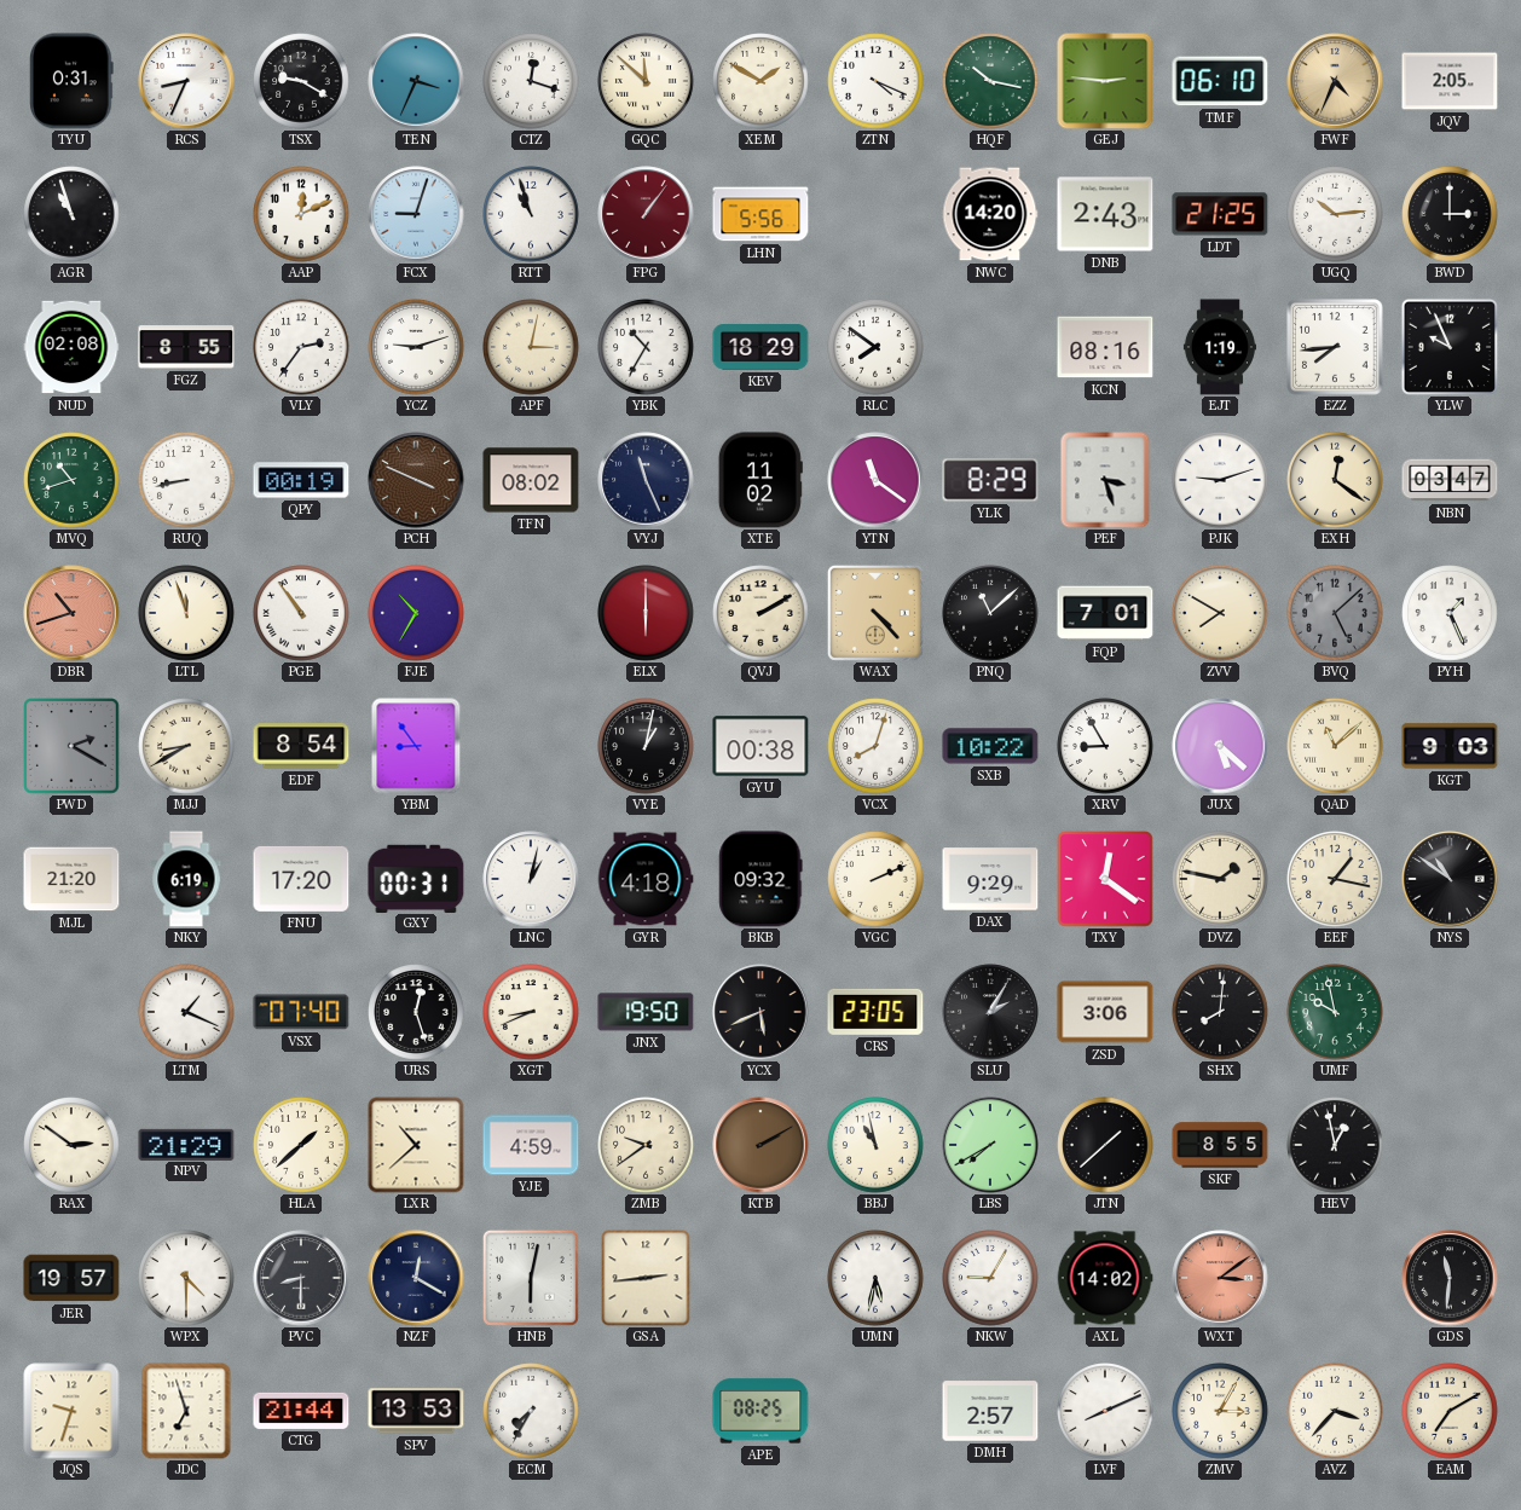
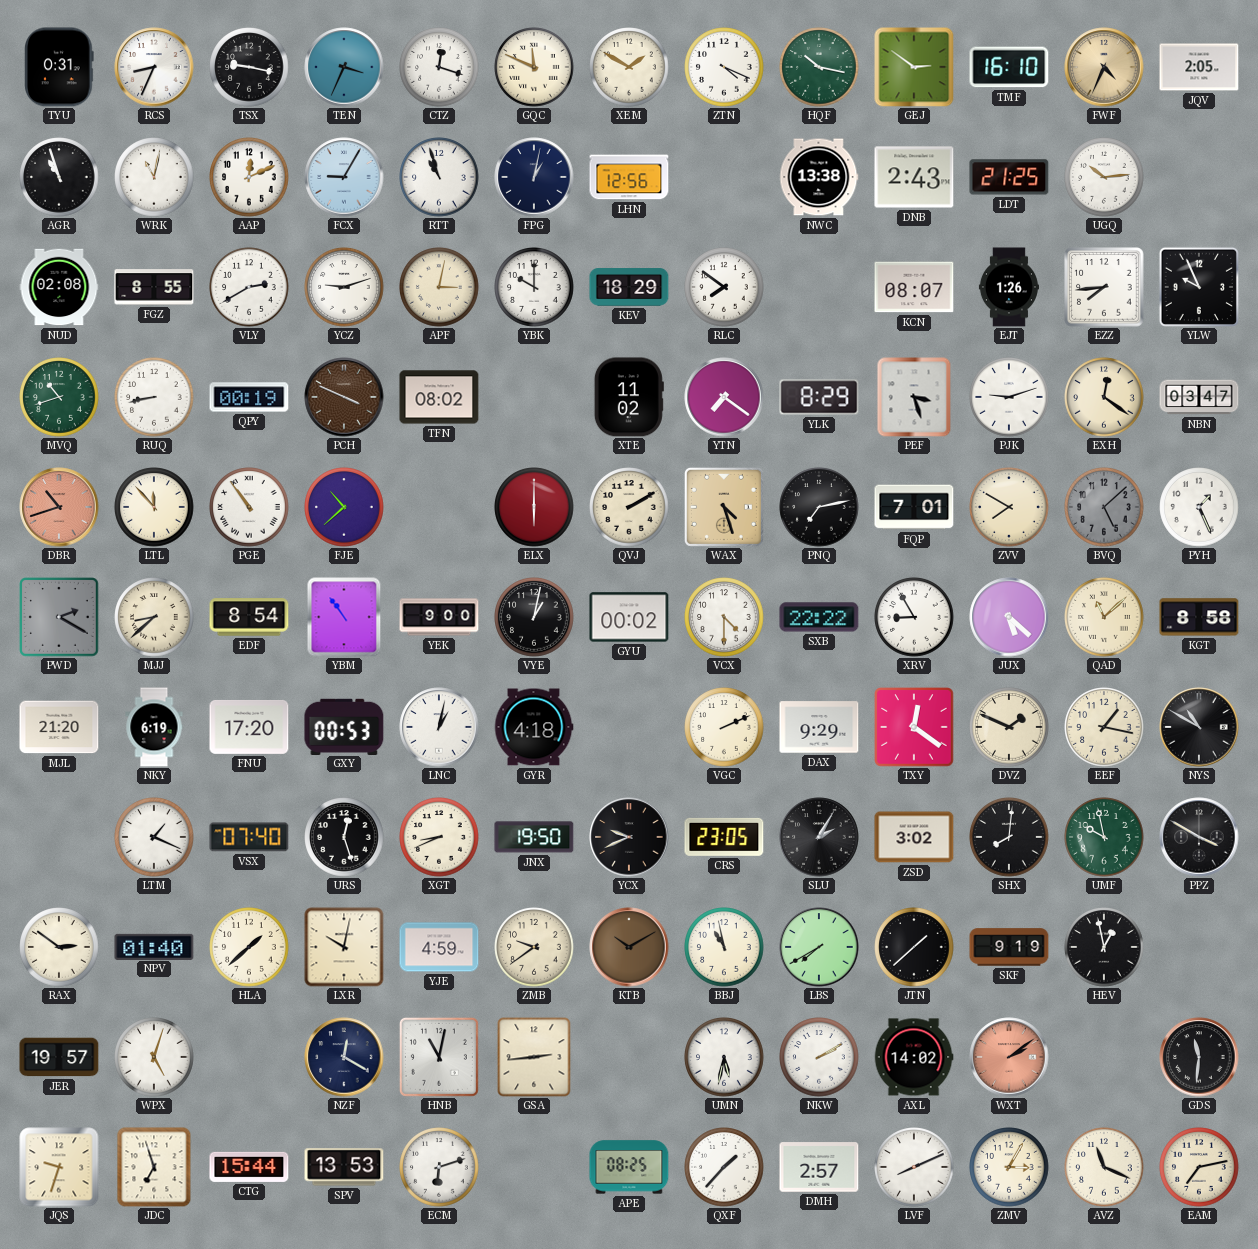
TSX: 9:20 -> 9:17 (249, 67)
GQC: 11:52 -> 11:49 (534, 67)
GEJ: 2:46 -> 2:51 (914, 67)
TMF: 06:10 -> 16:10 (1009, 67)
WRK: none -> 11:02 (154, 177)
FCX: 9:03 -> 9:05 (344, 177)
FPG: 1:06 -> 1:02 (534, 177)
FPG dial: burgundy -> navy (534, 177)
LHN: 5:56 -> 12:56 (629, 177)
NWC: 14:20 -> 13:38 (819, 177)
BWD: 3:00 -> none (1450, 214)
VLY: 2:36 -> 2:40 (249, 287)
YBK: 10:35 -> 10:00 (534, 287)
KCN: 08:16 -> 08:07 (914, 287)
EJT: 1:19 -> 1:26 (1009, 287)
VYJ: 11:26 -> none (646, 480)
YTN: 11:21 -> 7:21 (724, 397)
LTL: 11:57 -> 11:53 (154, 507)
FJE: 10:35 -> 10:38 (344, 507)
WAX: 4:23 -> 4:27 (724, 507)
PNQ: 11:08 -> 7:13 (819, 507)
MJJ: 8:40 -> 8:38 (154, 617)
YBM: 8:54 -> 10:54 (344, 617)
YEK: none -> 9:00 (439, 617)
GYU: 00:38 -> 00:02 (629, 617)
VCX: 8:03 -> 4:30 (724, 617)
SXB: 10:22 -> 22:22 (819, 617)
KGT: 9:03 -> 8:58 (1199, 617)
GXY: 00:31 -> 00:53 (344, 726)
BKB: 09:32 -> none (760, 879)
DVZ: 1:47 -> 1:49 (1009, 727)
NYS: 10:51 -> 10:50 (1199, 727)
YCX: 5:41 -> 9:41 (629, 837)
ZSD: 3:06 -> 3:02 (914, 837)
PPZ: none -> 3:50 (1199, 837)
NPV: 21:29 -> 01:40 (154, 946)
LXR: 10:38 -> 10:02 (344, 947)
KTB: 2:10 -> 10:10 (629, 947)
SKF: 8:55 -> 9:19 (1009, 947)
WPX: 4:30 -> 5:03 (154, 1057)
PVC: 8:30 -> none (301, 1278)
HNB: 6:02 -> 11:02 (439, 1057)
NKW: 9:05 -> 2:10 (819, 1057)
WXT: 3:09 -> 2:09 (1009, 1057)
CTG: 21:44 -> 15:44 (249, 1167)
ECM: 7:35 -> 6:12 (439, 1167)
QXF: none -> 1:37 (724, 1167)
AVZ: 3:37 -> 11:19 (1104, 1167)
EAM: 7:10 -> 7:13 (1199, 1167)
